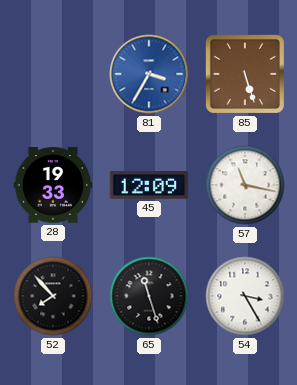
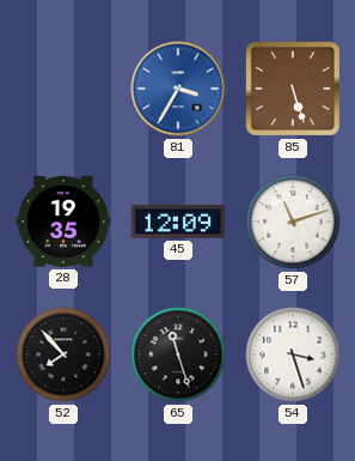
28: 19:33 -> 19:35 (63, 222)
57: 11:17 -> 11:12 (293, 222)
54: 3:25 -> 3:27 (293, 354)
